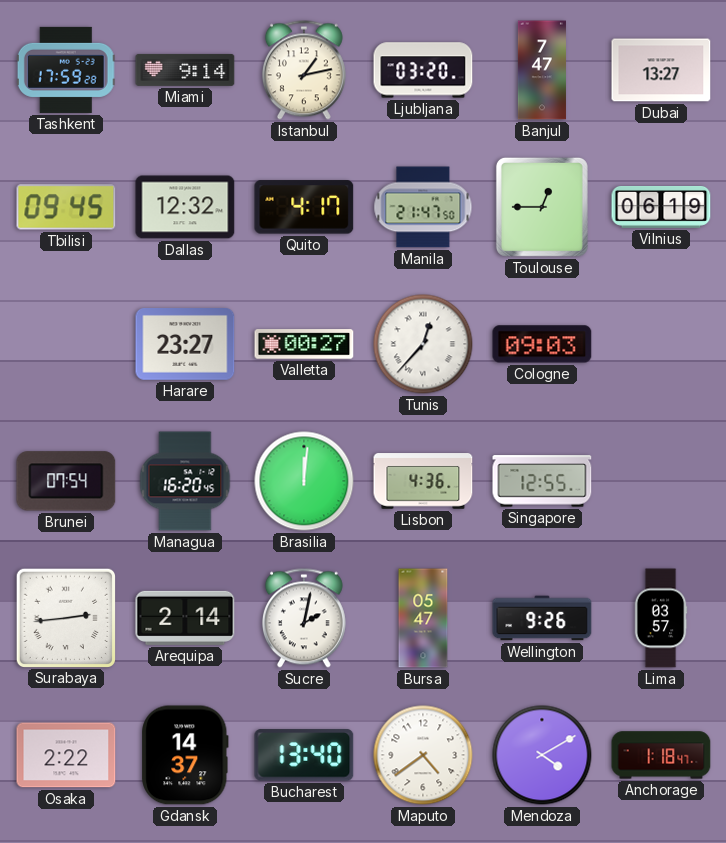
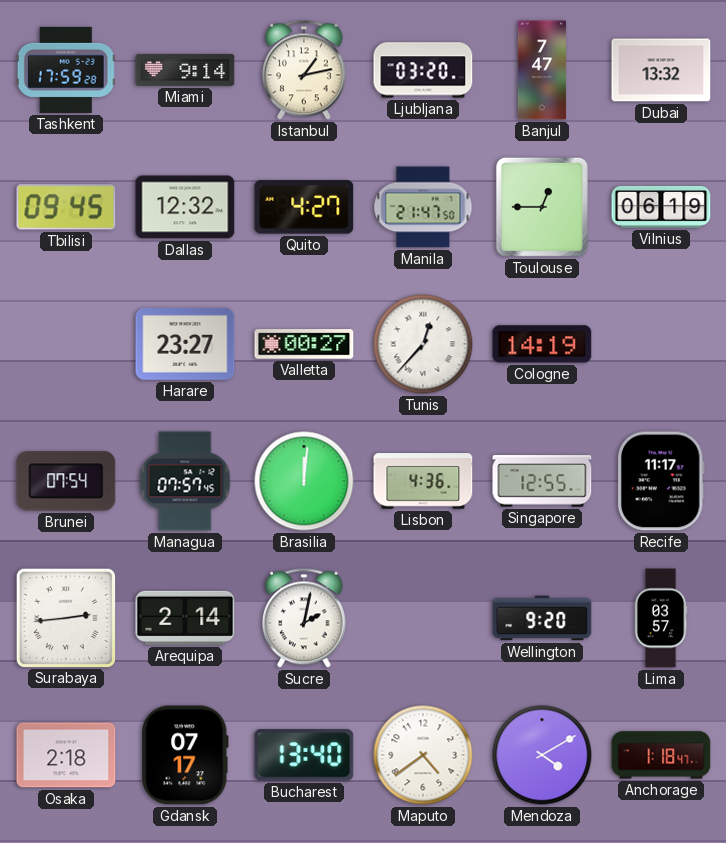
Dubai: 13:27 -> 13:32 (661, 70)
Quito: 4:17 -> 4:27 (304, 207)
Cologne: 09:03 -> 14:19 (542, 344)
Managua: 16:20 -> 07:57 (185, 481)
Recife: none -> 11:17 (661, 481)
Bursa: 05:47 -> none (423, 618)
Wellington: 9:26 -> 9:20 (542, 618)
Osaka: 2:22 -> 2:18 (66, 755)
Gdansk: 14:37 -> 07:17 (185, 755)
